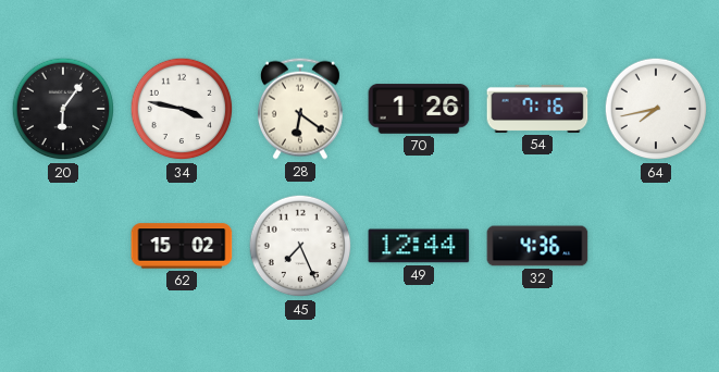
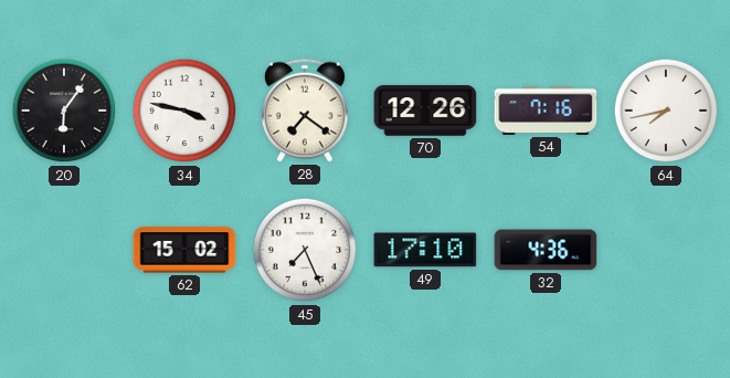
28: 6:21 -> 7:21 (305, 111)
70: 1:26 -> 12:26 (425, 111)
49: 12:44 -> 17:10 (425, 250)
